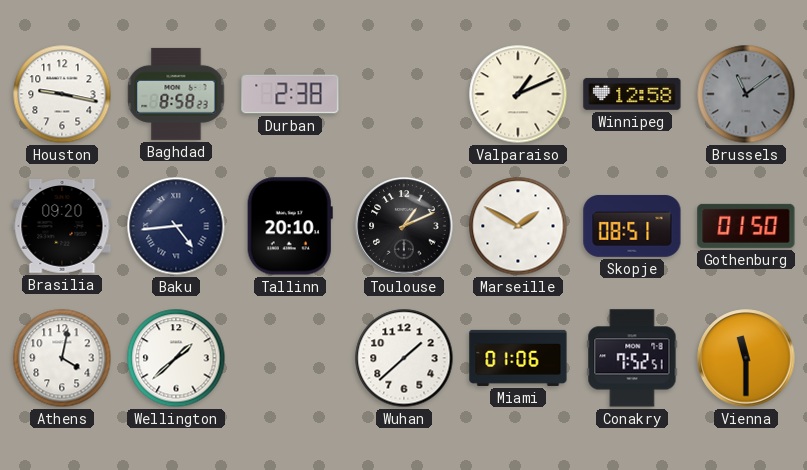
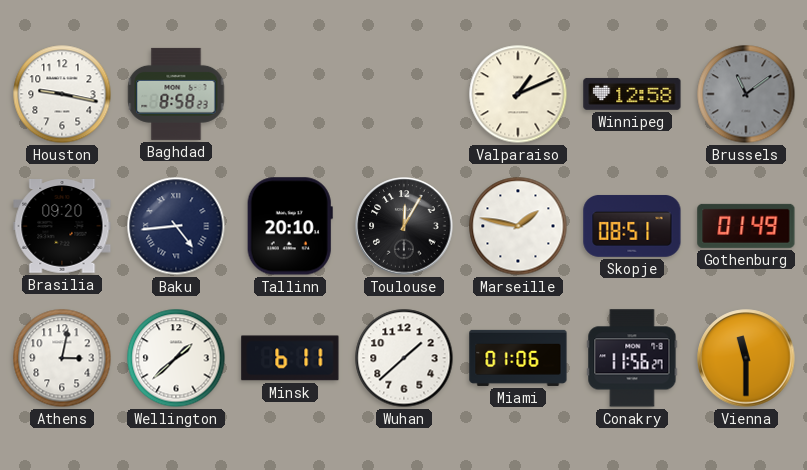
Durban: 2:38 -> none (290, 94)
Toulouse: 1:11 -> 12:05 (404, 226)
Marseille: 1:50 -> 1:47 (518, 226)
Gothenburg: 01:50 -> 01:49 (746, 226)
Athens: 4:02 -> 3:02 (62, 358)
Minsk: none -> 6:11 (290, 358)
Conakry: 7:52 -> 11:56 (632, 358)
